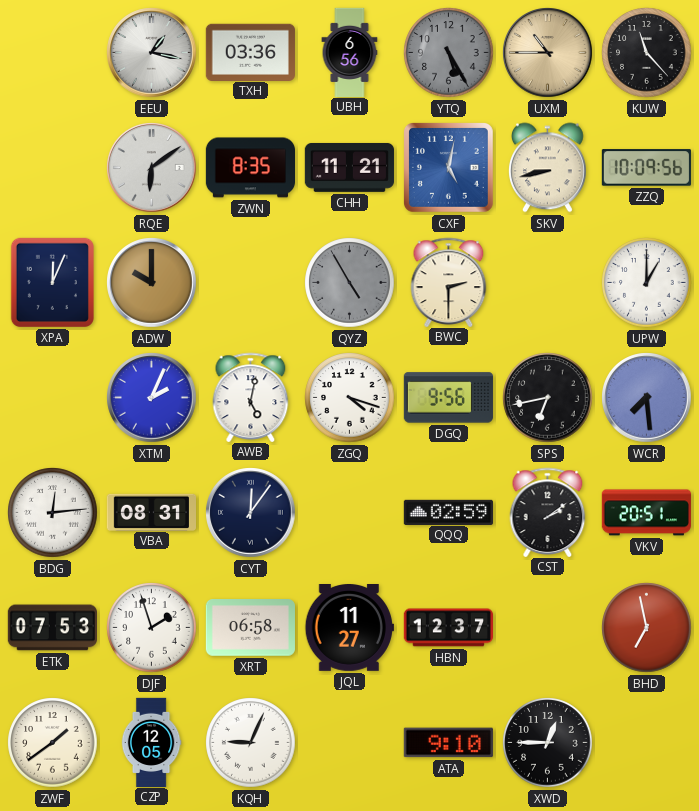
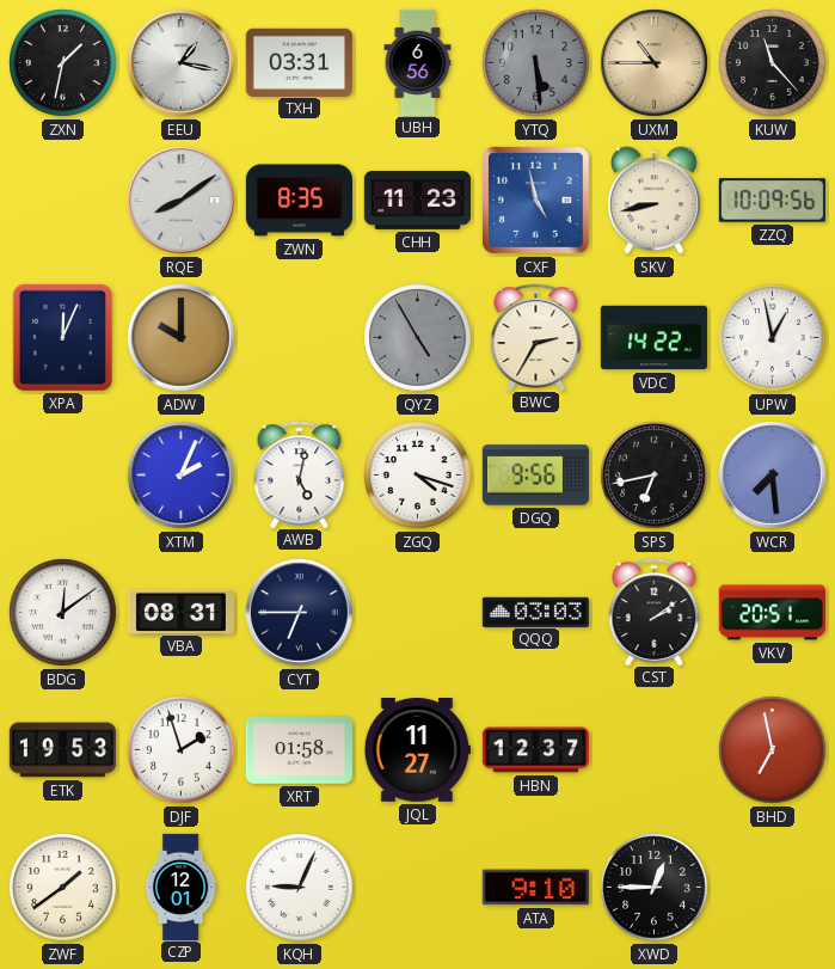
ZXN: none -> 1:32 (63, 63)
TXH: 03:36 -> 03:31 (299, 62)
YTQ: 5:25 -> 5:29 (536, 63)
RQE: 6:09 -> 8:09 (182, 201)
CHH: 11:21 -> 11:23 (417, 200)
CXF: 5:02 -> 4:58 (535, 200)
BWC: 2:30 -> 2:35 (536, 337)
VDC: none -> 14:22 (653, 338)
UPW: 1:00 -> 12:58 (773, 338)
BDG: 12:14 -> 12:09 (63, 613)
CYT: 12:06 -> 6:45 (300, 613)
QQQ: 02:59 -> 03:03 (535, 612)
ETK: 07:53 -> 19:53 (62, 750)
XRT: 06:58 -> 01:58 (299, 750)
CZP: 12:05 -> 12:01 (180, 887)
